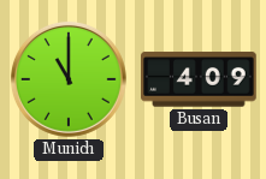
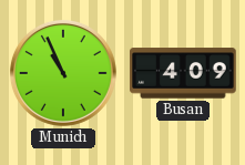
Munich: 11:00 -> 10:56 (63, 73)
